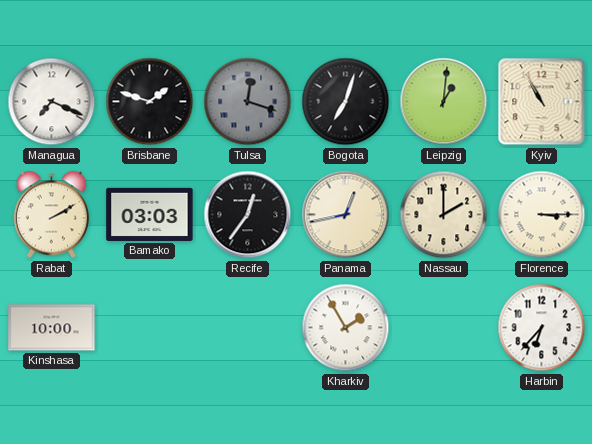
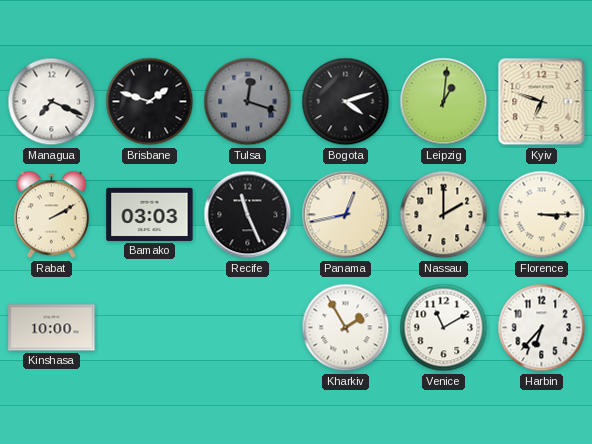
Bogota: 7:03 -> 4:12 (346, 102)
Kyiv: 10:55 -> 6:48 (542, 102)
Recife: 12:36 -> 11:26 (248, 215)
Venice: none -> 11:10 (444, 328)
